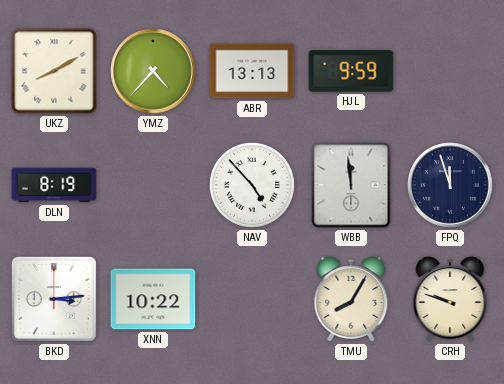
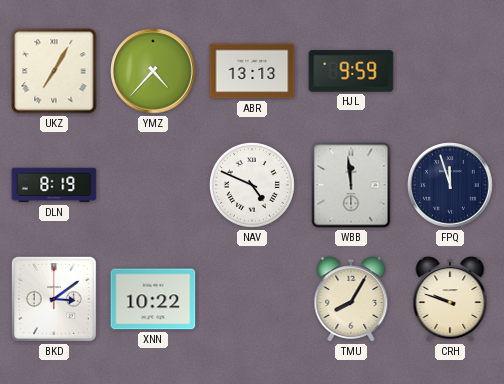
UKZ: 8:10 -> 7:05 (54, 71)
NAV: 4:53 -> 4:49 (253, 186)
BKD: 3:14 -> 3:09 (54, 299)
